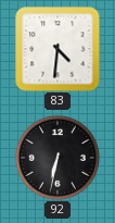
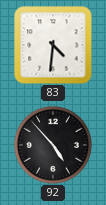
92: 6:32 -> 4:53 (53, 145)
